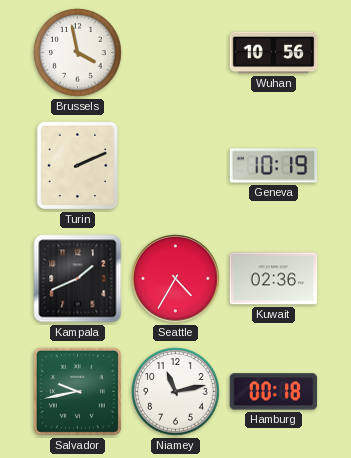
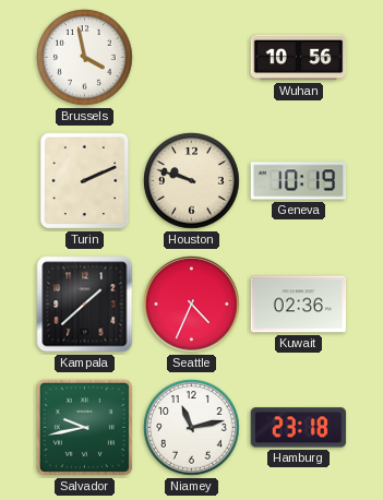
Houston: none -> 9:48 (192, 181)
Kampala: 1:41 -> 1:38 (85, 305)
Seattle: 4:35 -> 4:34 (192, 305)
Hamburg: 00:18 -> 23:18 (299, 428)
